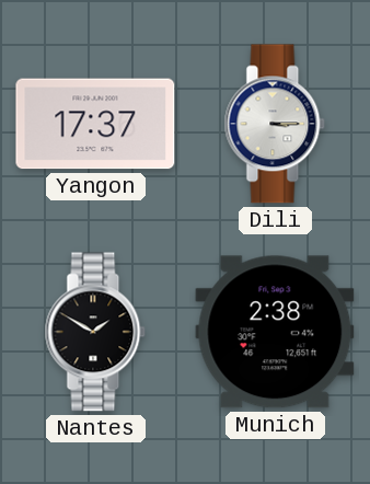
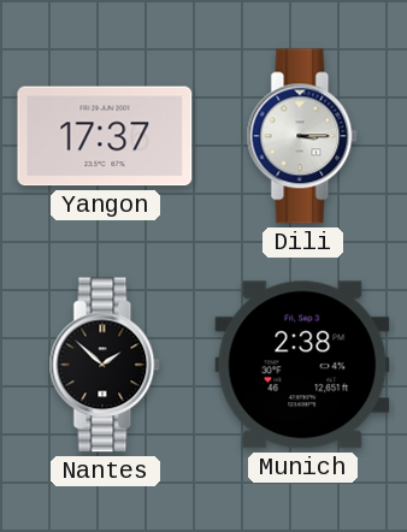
Nantes: 1:50 -> 1:52 (105, 365)
